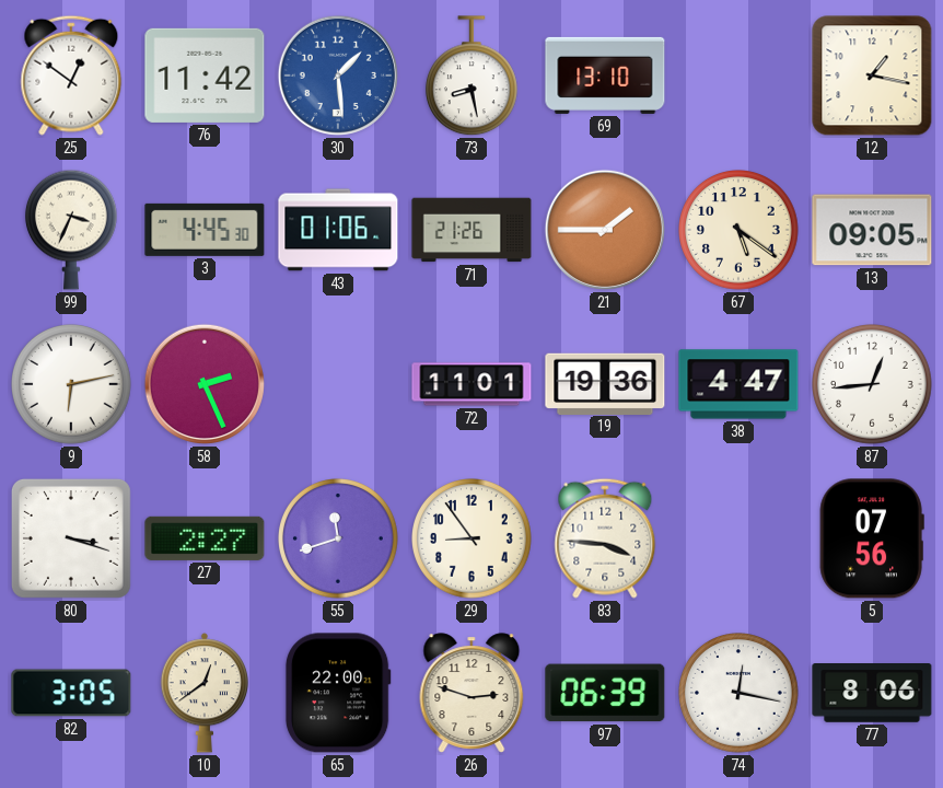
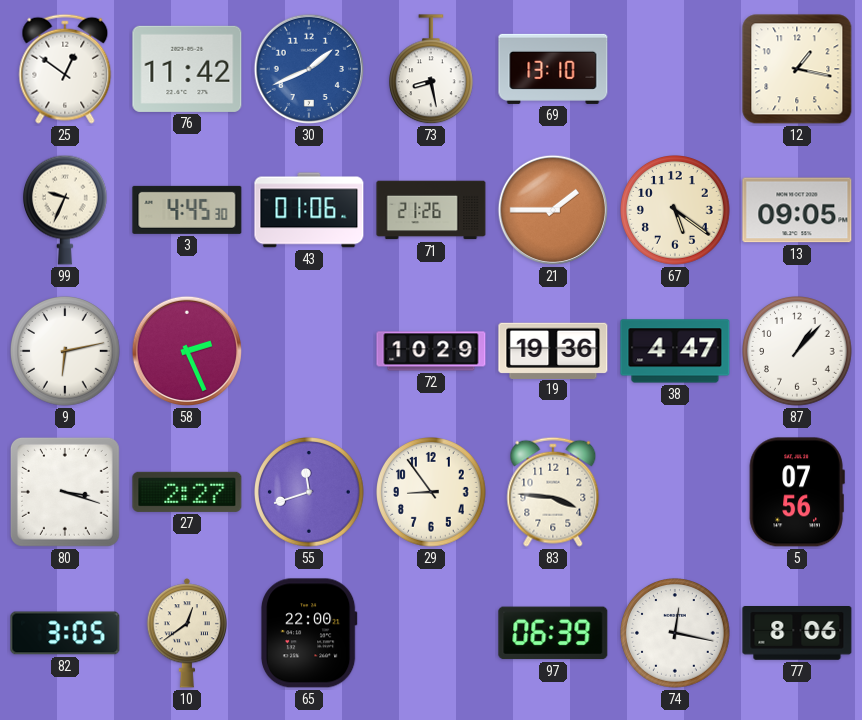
30: 1:29 -> 1:41 (309, 69)
99: 3:34 -> 9:34 (65, 210)
72: 11:01 -> 10:29 (431, 351)
87: 12:44 -> 1:07 (798, 352)
26: 2:48 -> none (471, 693)
